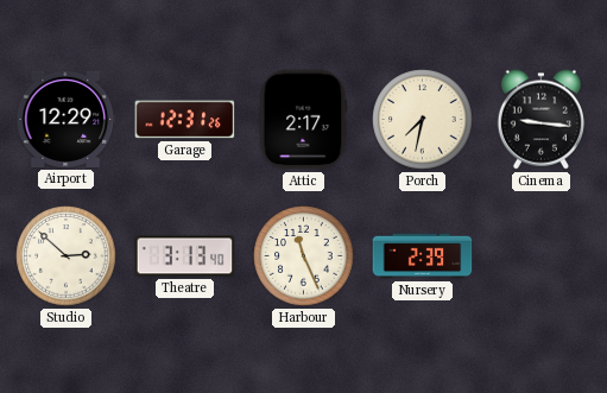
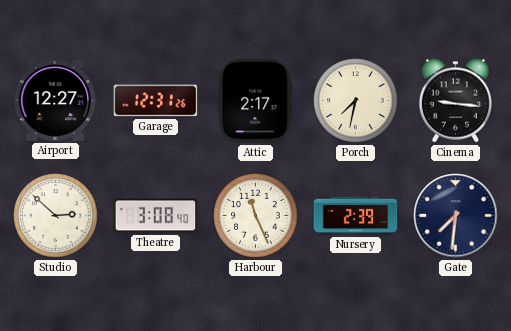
Airport: 12:29 -> 12:27 (56, 100)
Theatre: 3:13 -> 3:08 (156, 216)
Gate: none -> 7:31 (456, 216)
